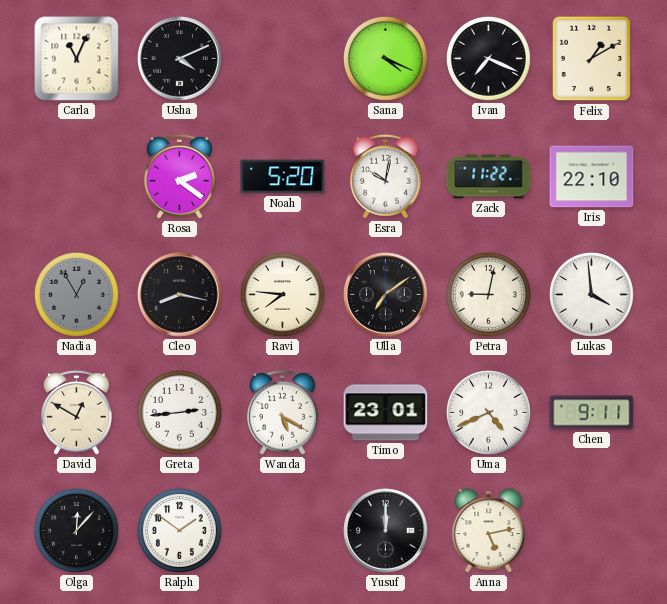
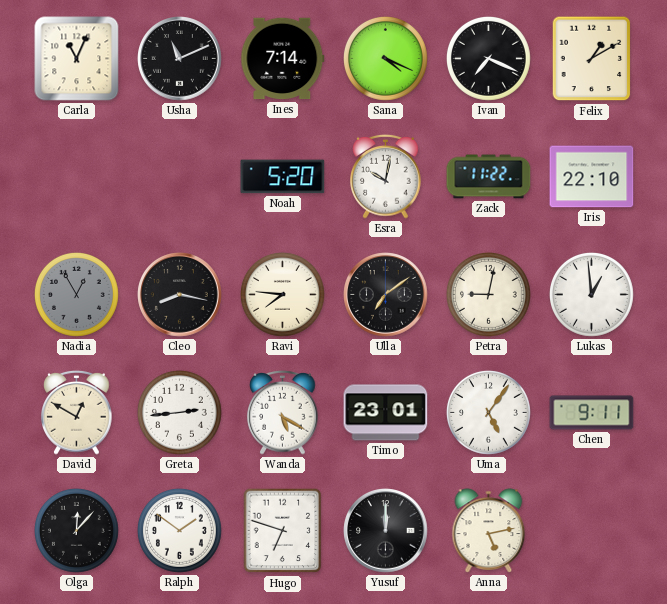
Usha: 4:11 -> 11:11 (180, 59)
Ines: none -> 7:14 (283, 59)
Rosa: 2:21 -> none (180, 177)
Lukas: 3:59 -> 12:59 (591, 294)
Uma: 4:41 -> 5:06 (488, 412)
Hugo: none -> 6:48 (283, 531)
